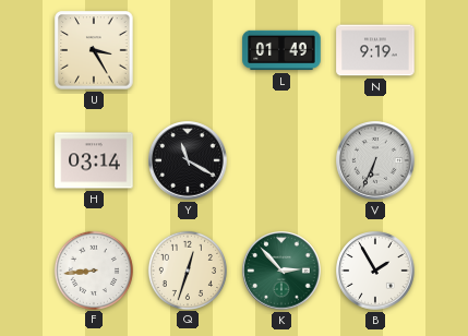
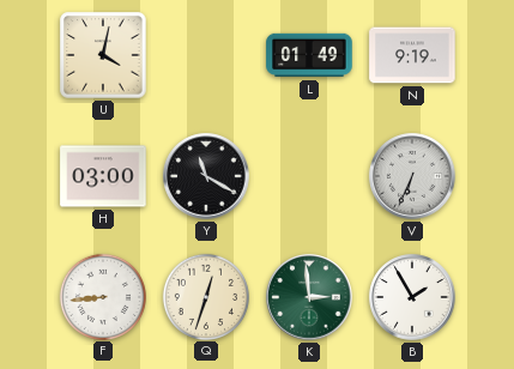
U: 3:25 -> 4:02 (103, 55)
H: 03:14 -> 03:00 (103, 176)
K: 2:53 -> 2:59 (309, 297)
